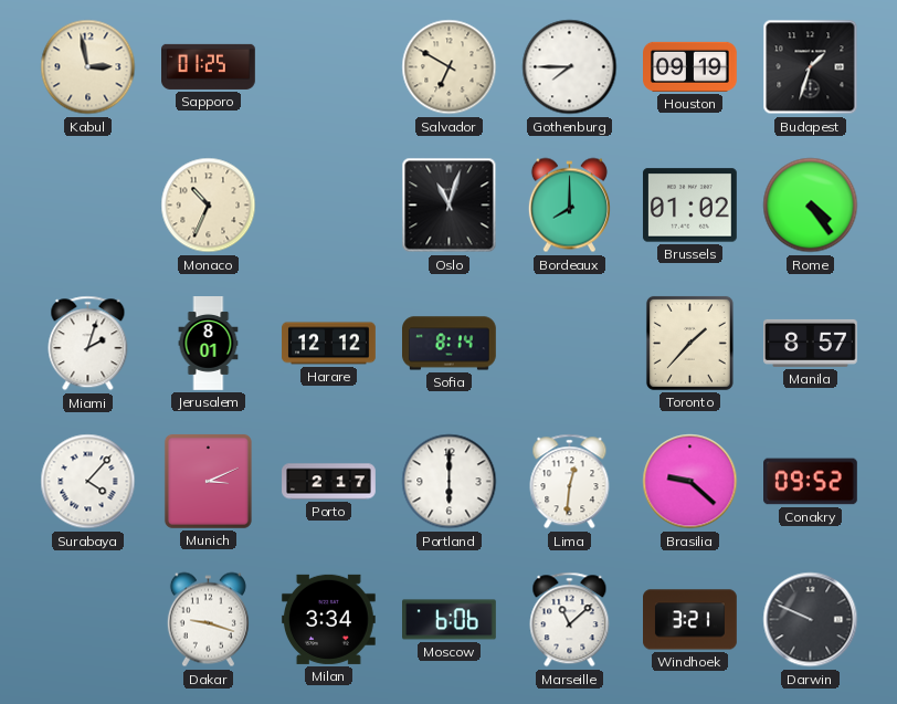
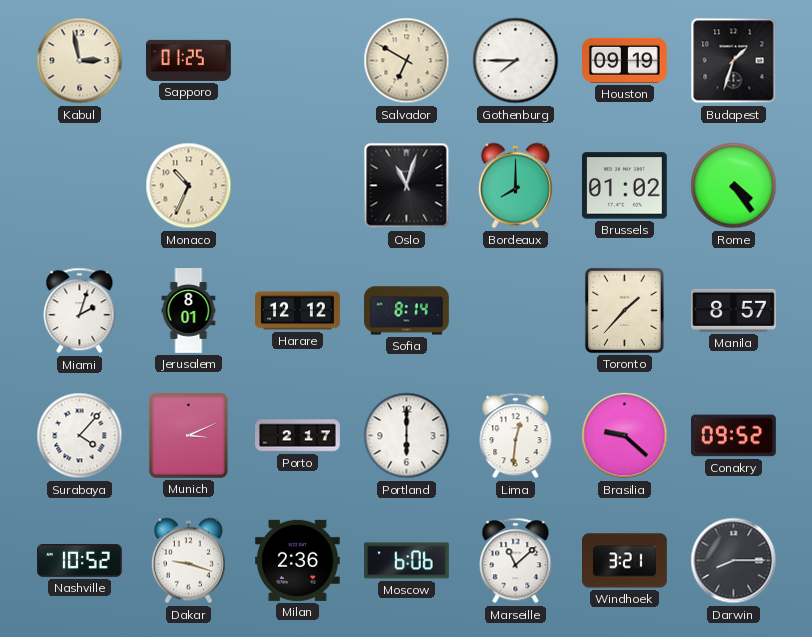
Nashville: none -> 10:52 (80, 560)
Milan: 3:34 -> 2:36 (297, 560)
Darwin: 9:49 -> 8:15 (734, 561)
